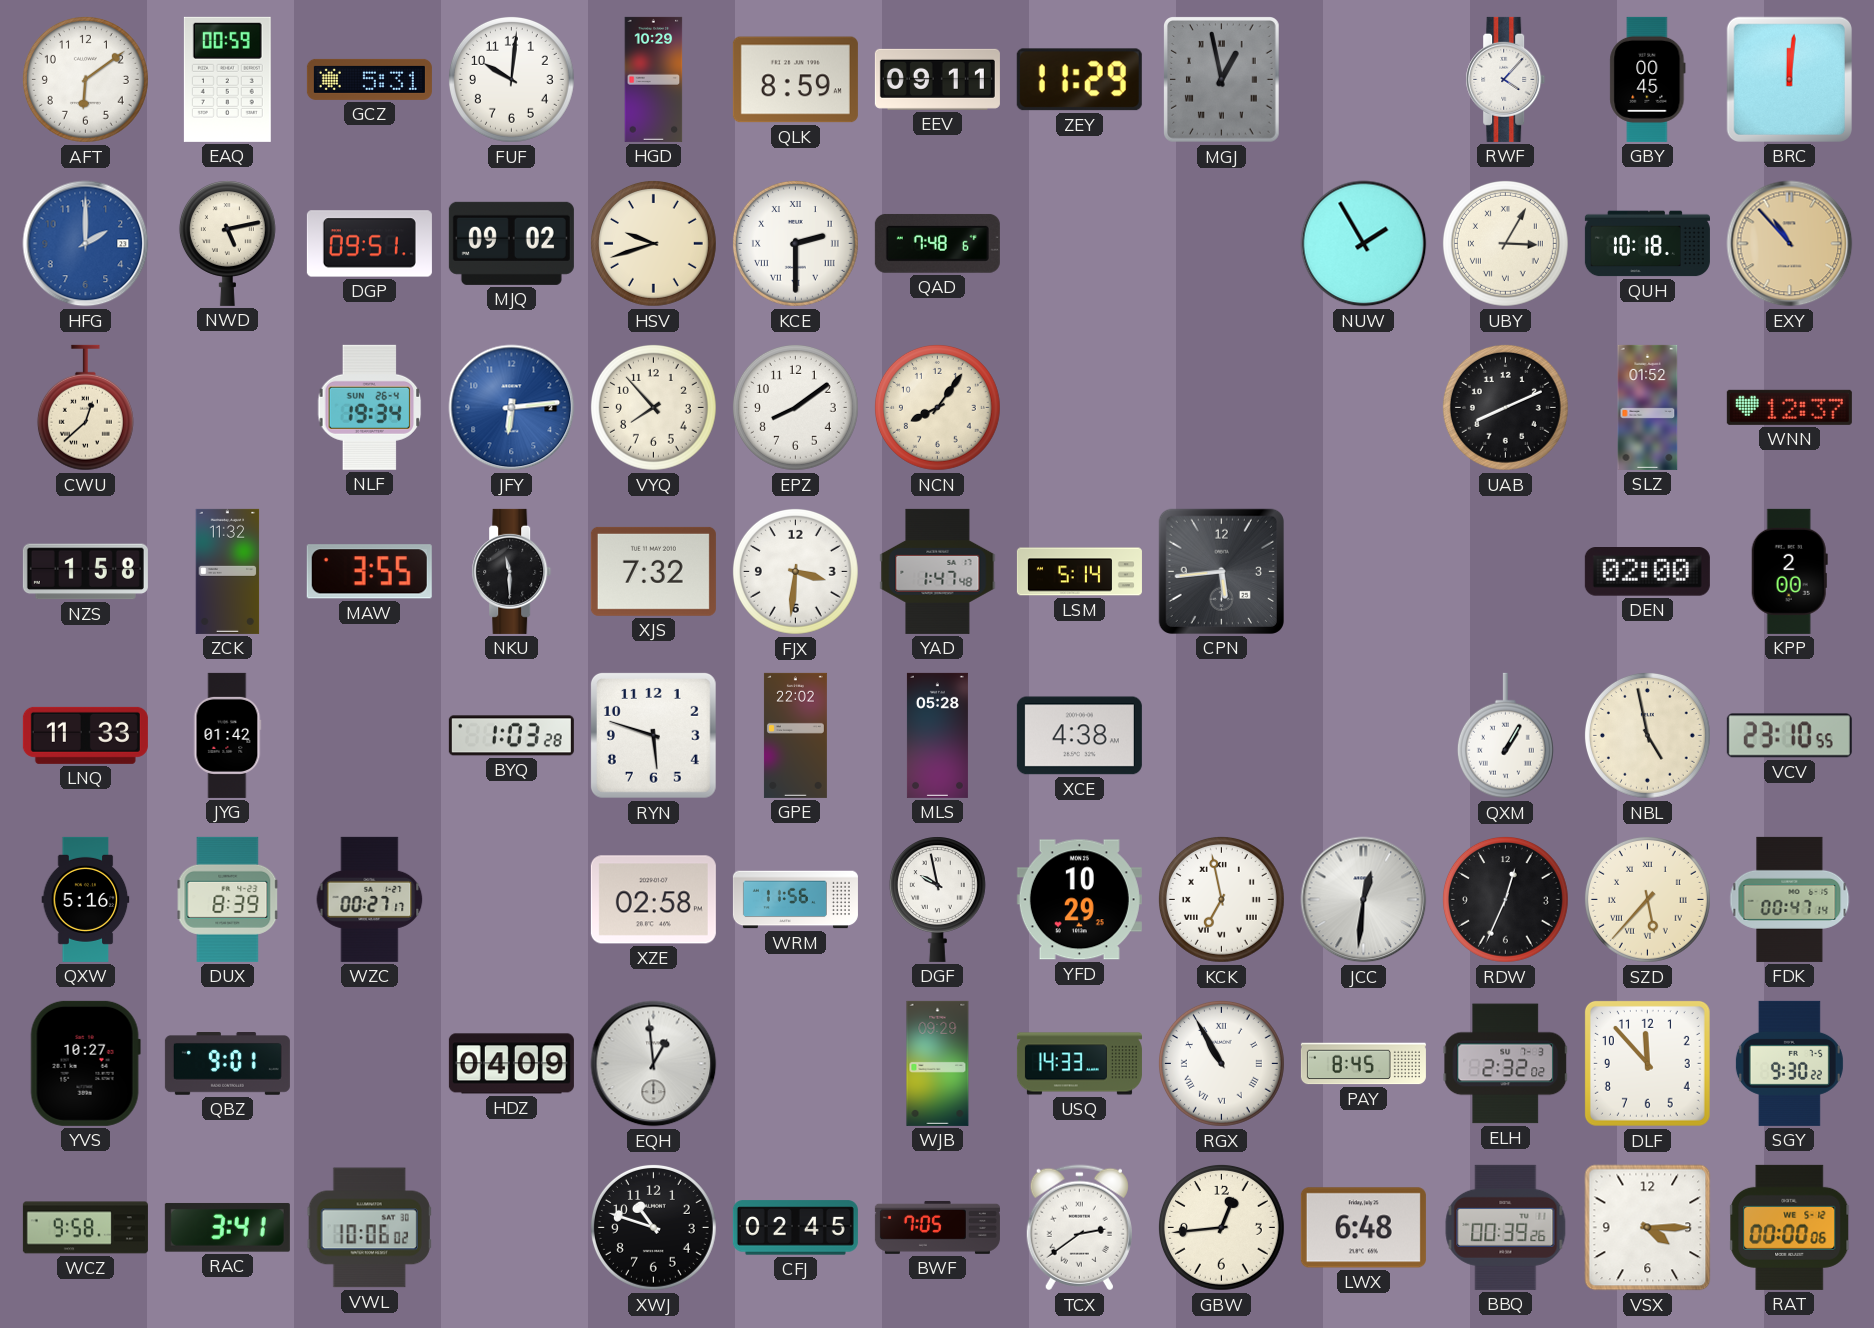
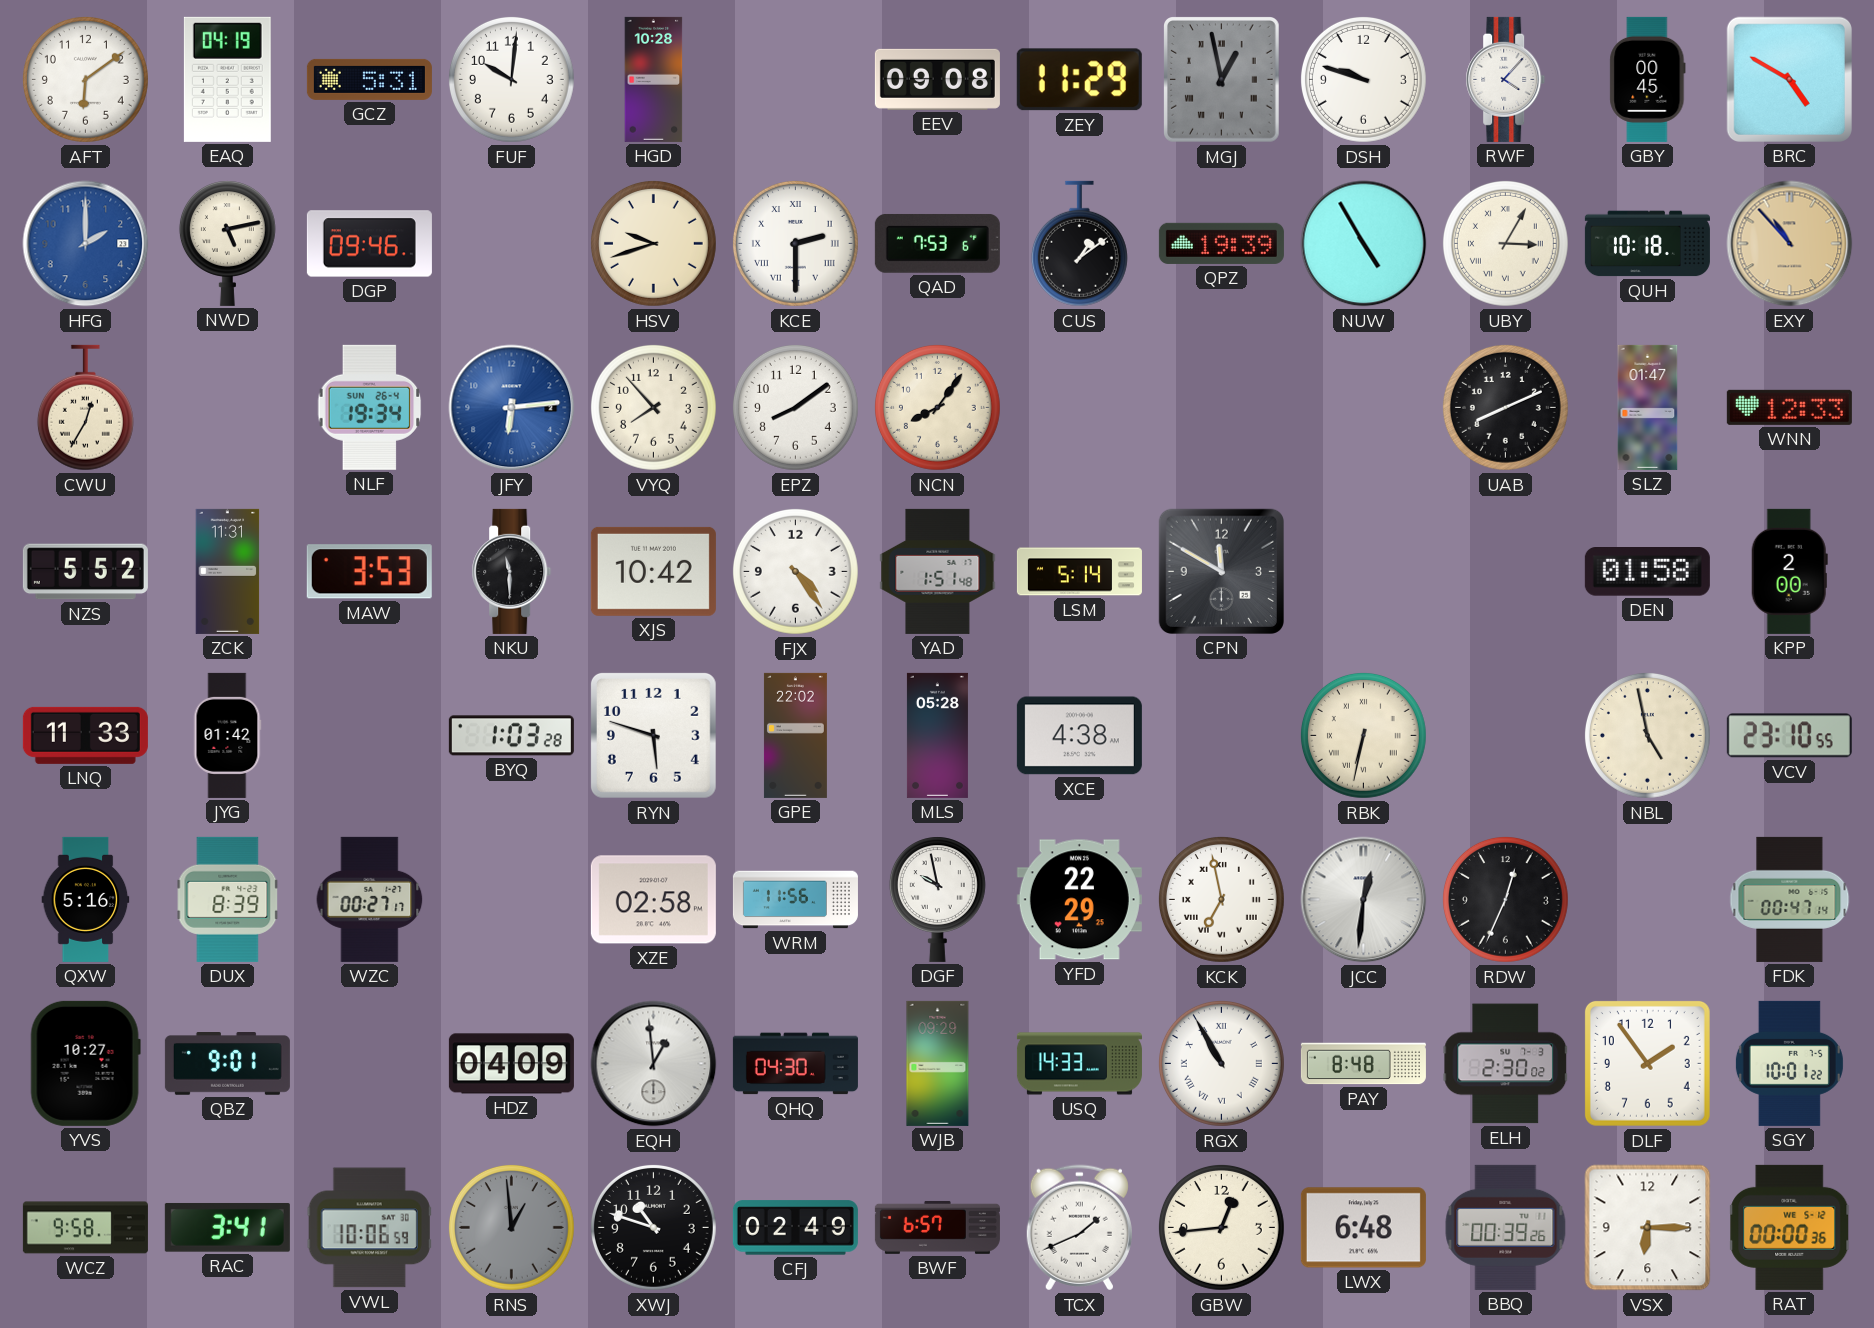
EAQ: 00:59 -> 04:19 (227, 79)
HGD: 10:29 -> 10:28 (654, 79)
QLK: 8:59 -> none (795, 80)
EEV: 09:11 -> 09:08 (937, 79)
DSH: none -> 9:48 (1363, 79)
BRC: 12:01 -> 4:50 (1789, 79)
DGP: 09:51 -> 09:46 (369, 244)
MJQ: 09:02 -> none (511, 243)
QAD: 7:48 -> 7:53 (937, 243)
CUS: none -> 1:09 (1079, 244)
QPZ: none -> 19:39 (1221, 243)
NUW: 1:55 -> 4:55 (1364, 244)
CWU: 12:38 -> 12:35 (85, 408)
SLZ: 01:52 -> 01:47 (1648, 407)
WNN: 12:37 -> 12:33 (1789, 407)
NZS: 1:58 -> 5:52 (85, 572)
ZCK: 11:32 -> 11:31 (228, 571)
MAW: 3:55 -> 3:53 (369, 572)
XJS: 7:32 -> 10:42 (653, 571)
FJX: 3:31 -> 4:24 (795, 571)
YAD: 1:47 -> 1:51 (938, 571)
CPN: 5:44 -> 11:50 (1221, 571)
DEN: 02:00 -> 01:58 (1647, 572)
RBK: none -> 6:32 (1363, 735)
QXM: 1:05 -> none (1505, 736)
YFD: 10:29 -> 22:29 (1079, 900)
SZD: 5:37 -> none (1647, 899)
QHQ: none -> 04:30 (795, 1064)
PAY: 8:45 -> 8:48 (1363, 1064)
ELH: 2:32 -> 2:30 (1506, 1064)
DLF: 11:53 -> 1:54 (1647, 1063)
SGY: 9:30 -> 10:01 (1789, 1063)
VWL: 10:06:02 -> 10:06:59 (369, 1228)
RNS: none -> 12:59 (511, 1227)
CFJ: 02:45 -> 02:49 (795, 1228)
BWF: 7:05 -> 6:57 (937, 1227)
TCX: 2:39 -> 1:41 (1079, 1228)
VSX: 4:15 -> 6:15 (1648, 1228)
RAT: 00:00:06 -> 00:00:36 (1790, 1227)
